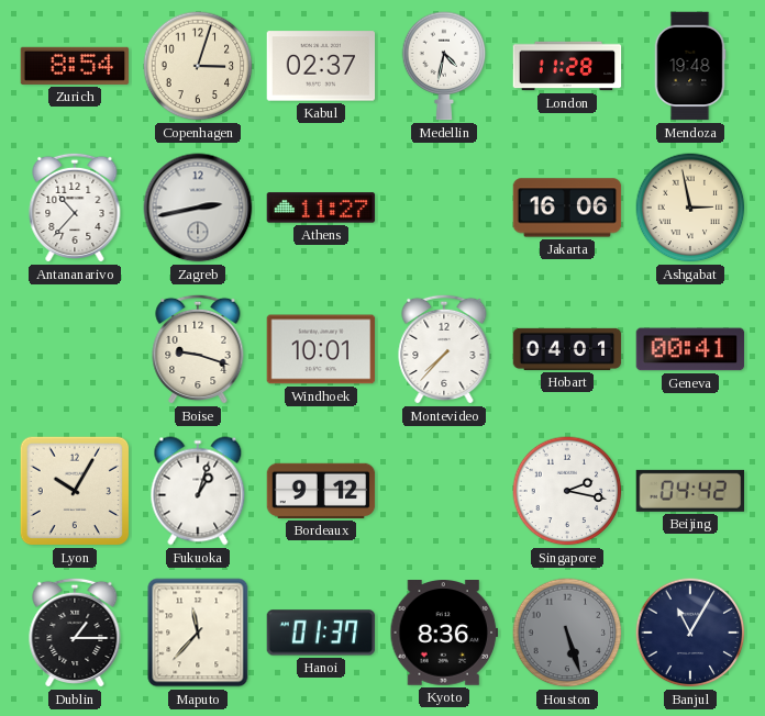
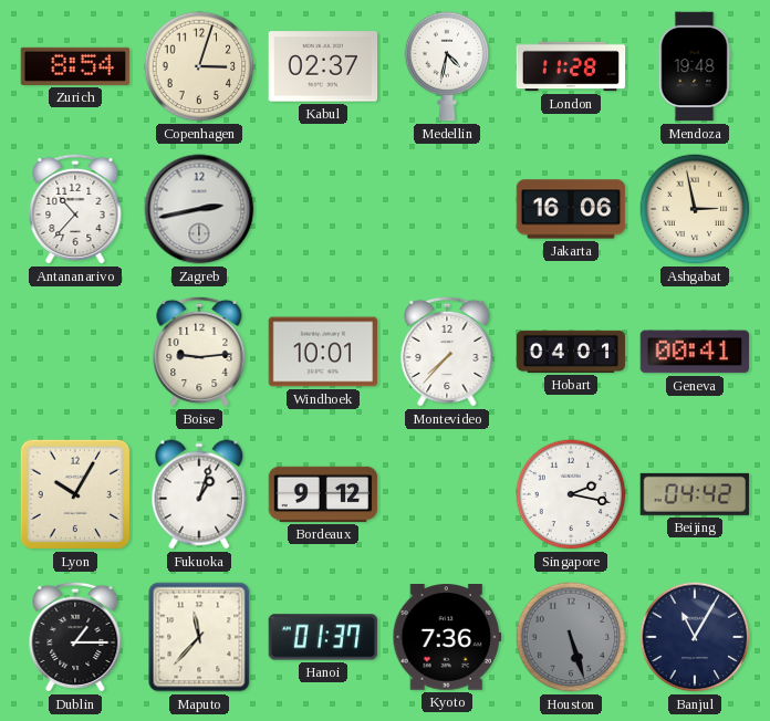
Athens: 11:27 -> none (321, 208)
Boise: 9:18 -> 9:14 (199, 352)
Kyoto: 8:36 -> 7:36 (447, 637)
